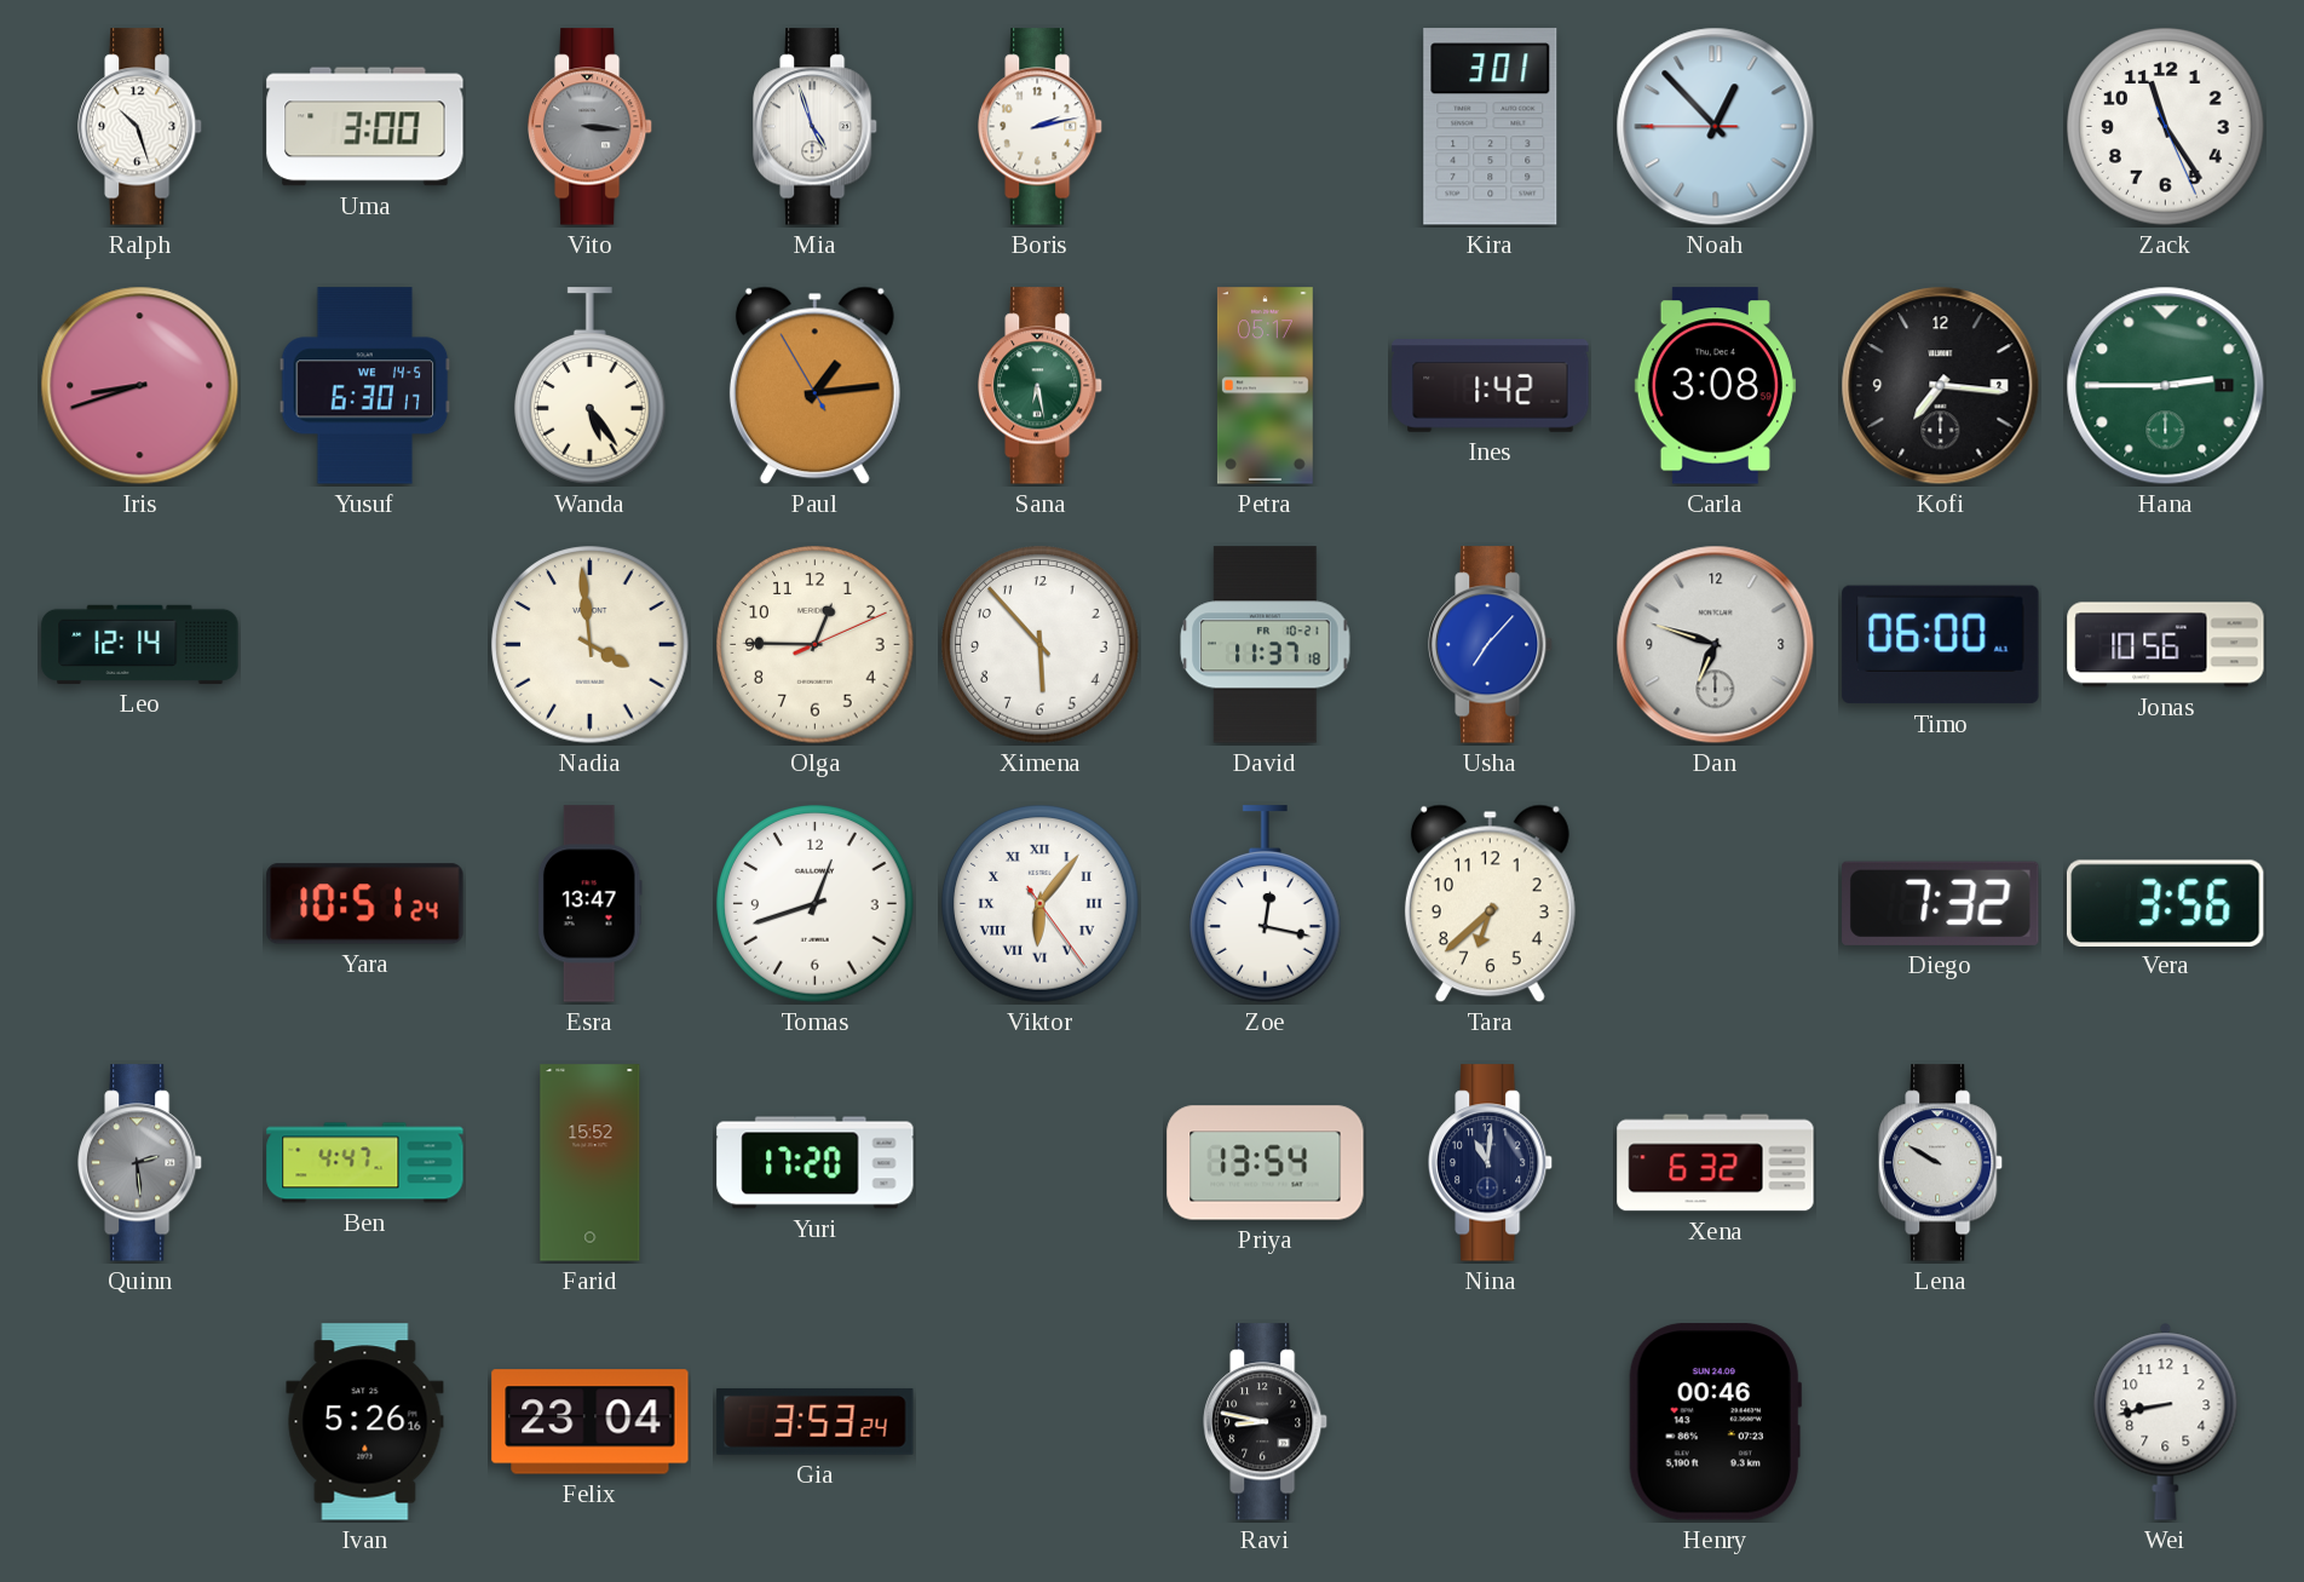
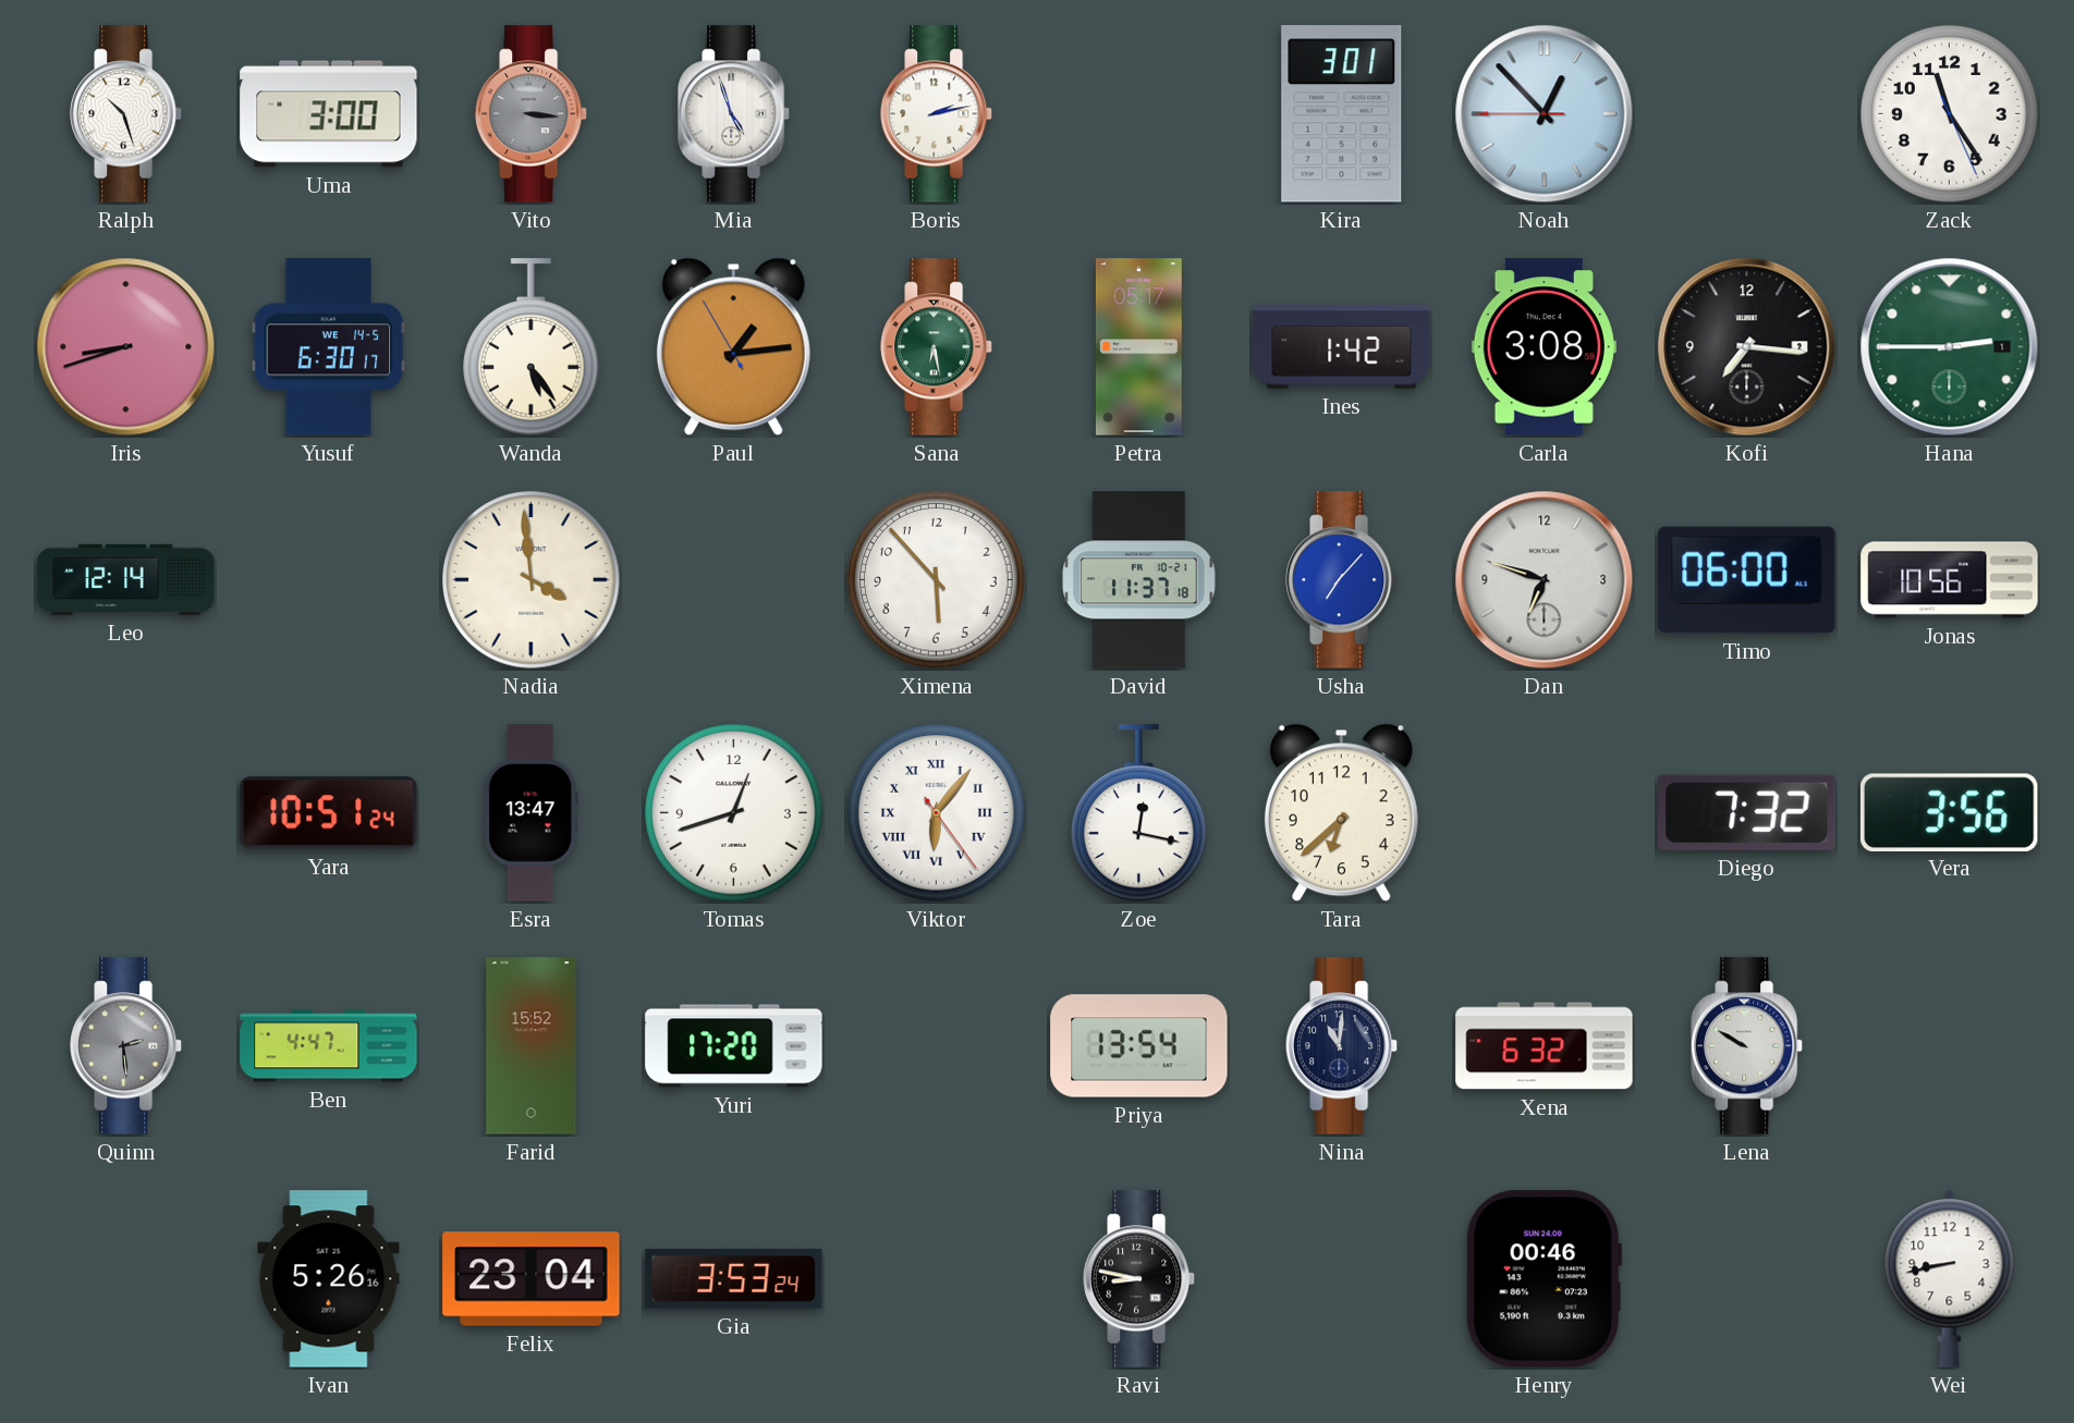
Olga: 12:45 -> none (816, 645)
